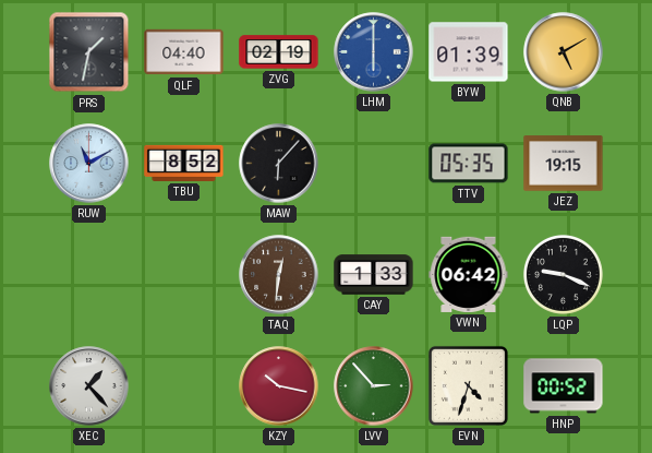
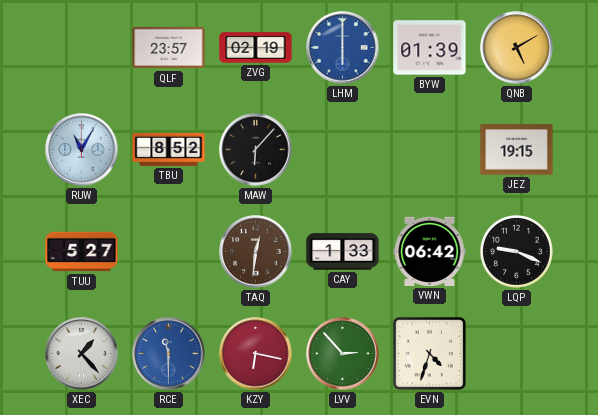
PRS: 1:32 -> none (89, 52)
QLF: 04:40 -> 23:57 (169, 48)
RUW: 11:10 -> 11:05 (82, 150)
TTV: 05:35 -> none (469, 164)
TUU: none -> 5:27 (82, 252)
RCE: none -> 11:30 (169, 354)
KZY: 10:17 -> 6:17 (256, 354)
HNP: 00:52 -> none (564, 386)
